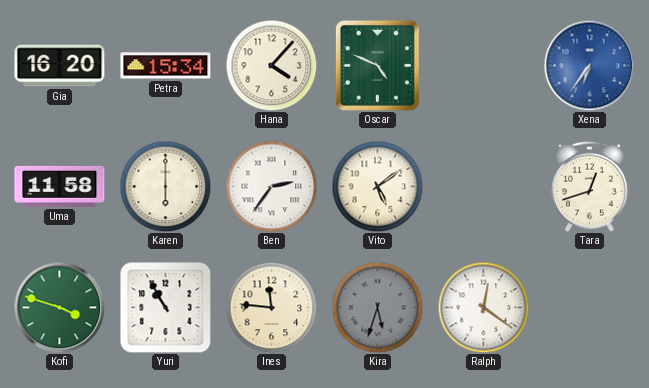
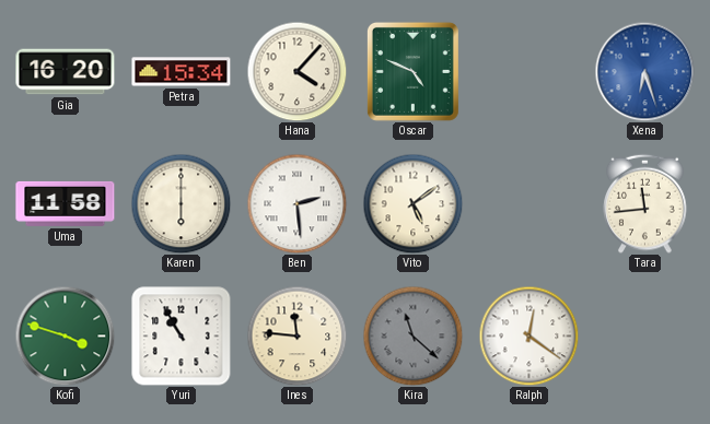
Xena: 6:36 -> 6:27 (644, 71)
Ben: 2:36 -> 2:29 (296, 203)
Tara: 12:42 -> 11:44 (645, 203)
Kira: 5:33 -> 11:22 (412, 335)
